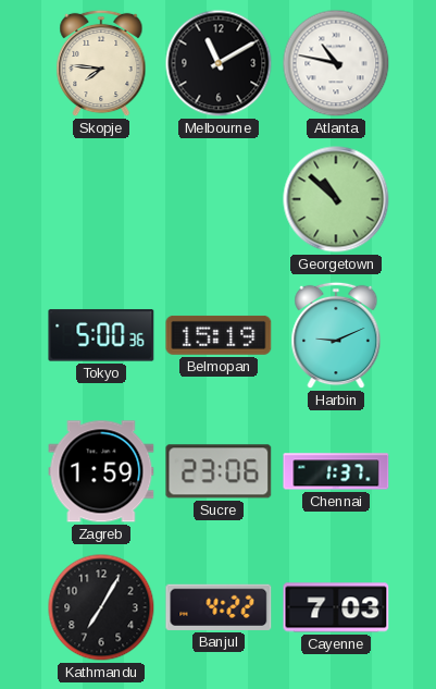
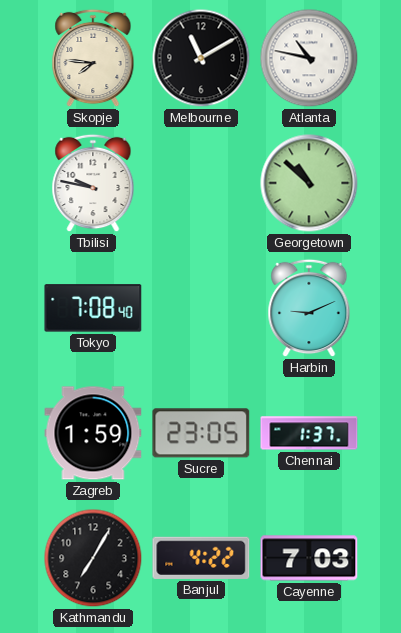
Tbilisi: none -> 9:47 (93, 183)
Tokyo: 5:00 -> 7:08 (93, 308)
Belmopan: 15:19 -> none (219, 335)
Sucre: 23:06 -> 23:05 (201, 433)
